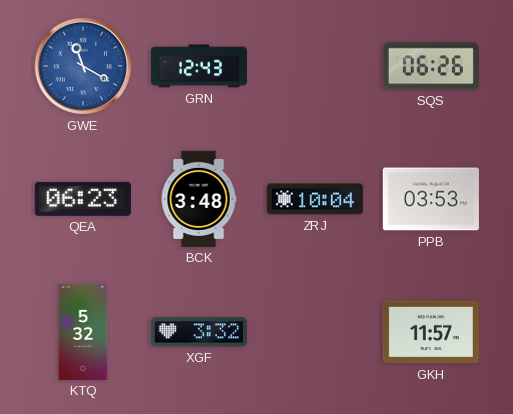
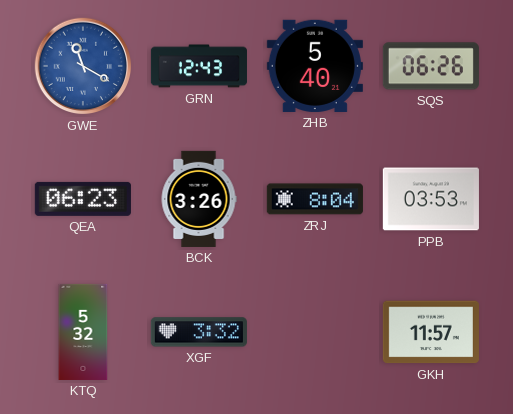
ZHB: none -> 5:40 (315, 66)
BCK: 3:48 -> 3:26 (199, 199)
ZRJ: 10:04 -> 8:04 (315, 199)
